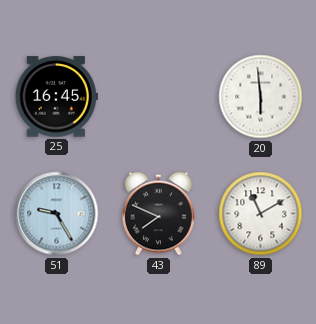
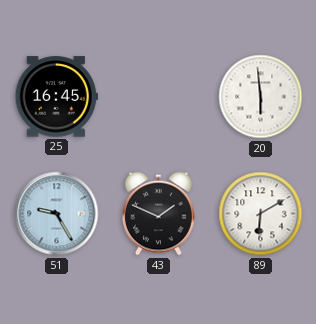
43: 7:49 -> 1:49 (158, 214)
89: 11:10 -> 6:10 (261, 214)
